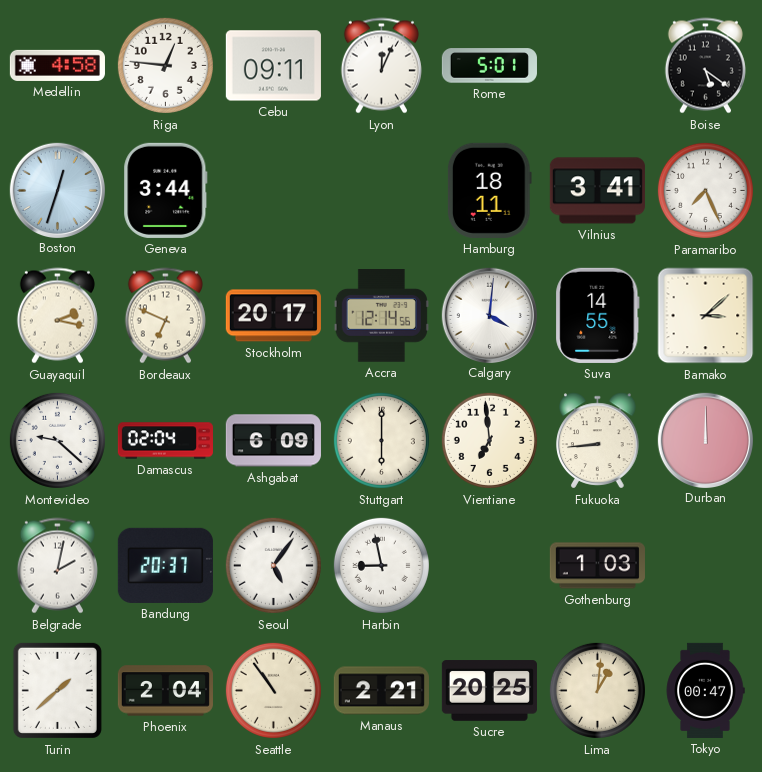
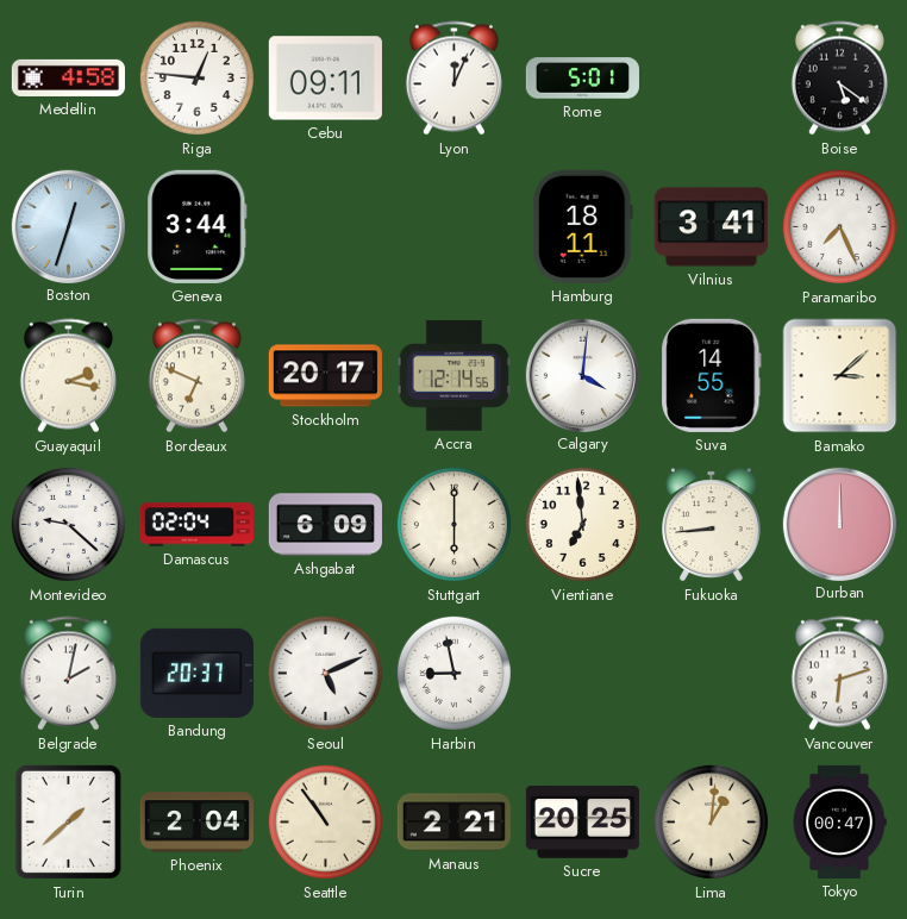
Seoul: 5:06 -> 5:11 (325, 673)
Gothenburg: 1:03 -> none (597, 566)
Vancouver: none -> 6:12 (839, 674)
